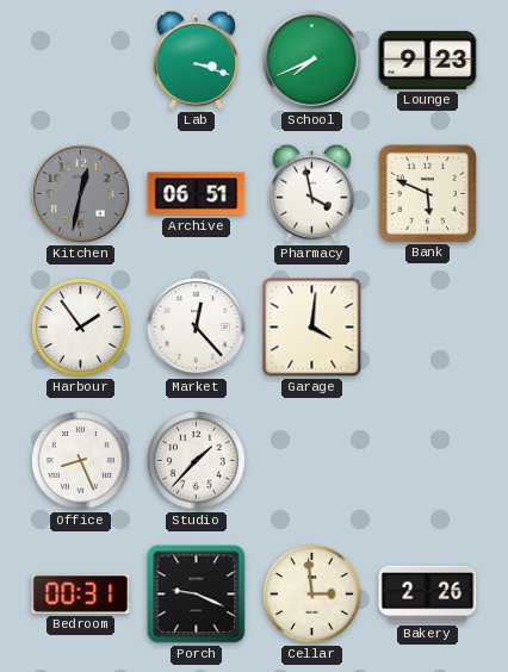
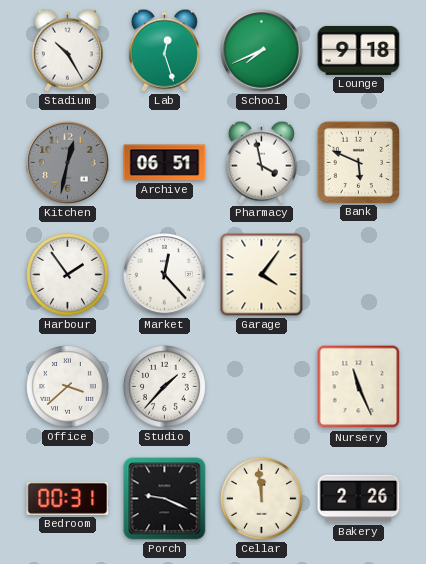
Stadium: none -> 10:25 (67, 50)
Lab: 3:18 -> 12:27 (164, 50)
Lounge: 9:23 -> 9:18 (359, 50)
Garage: 4:01 -> 4:06 (262, 275)
Office: 8:26 -> 3:38 (68, 387)
Nursery: none -> 11:26 (359, 387)
Cellar: 2:59 -> 11:59 (262, 499)
